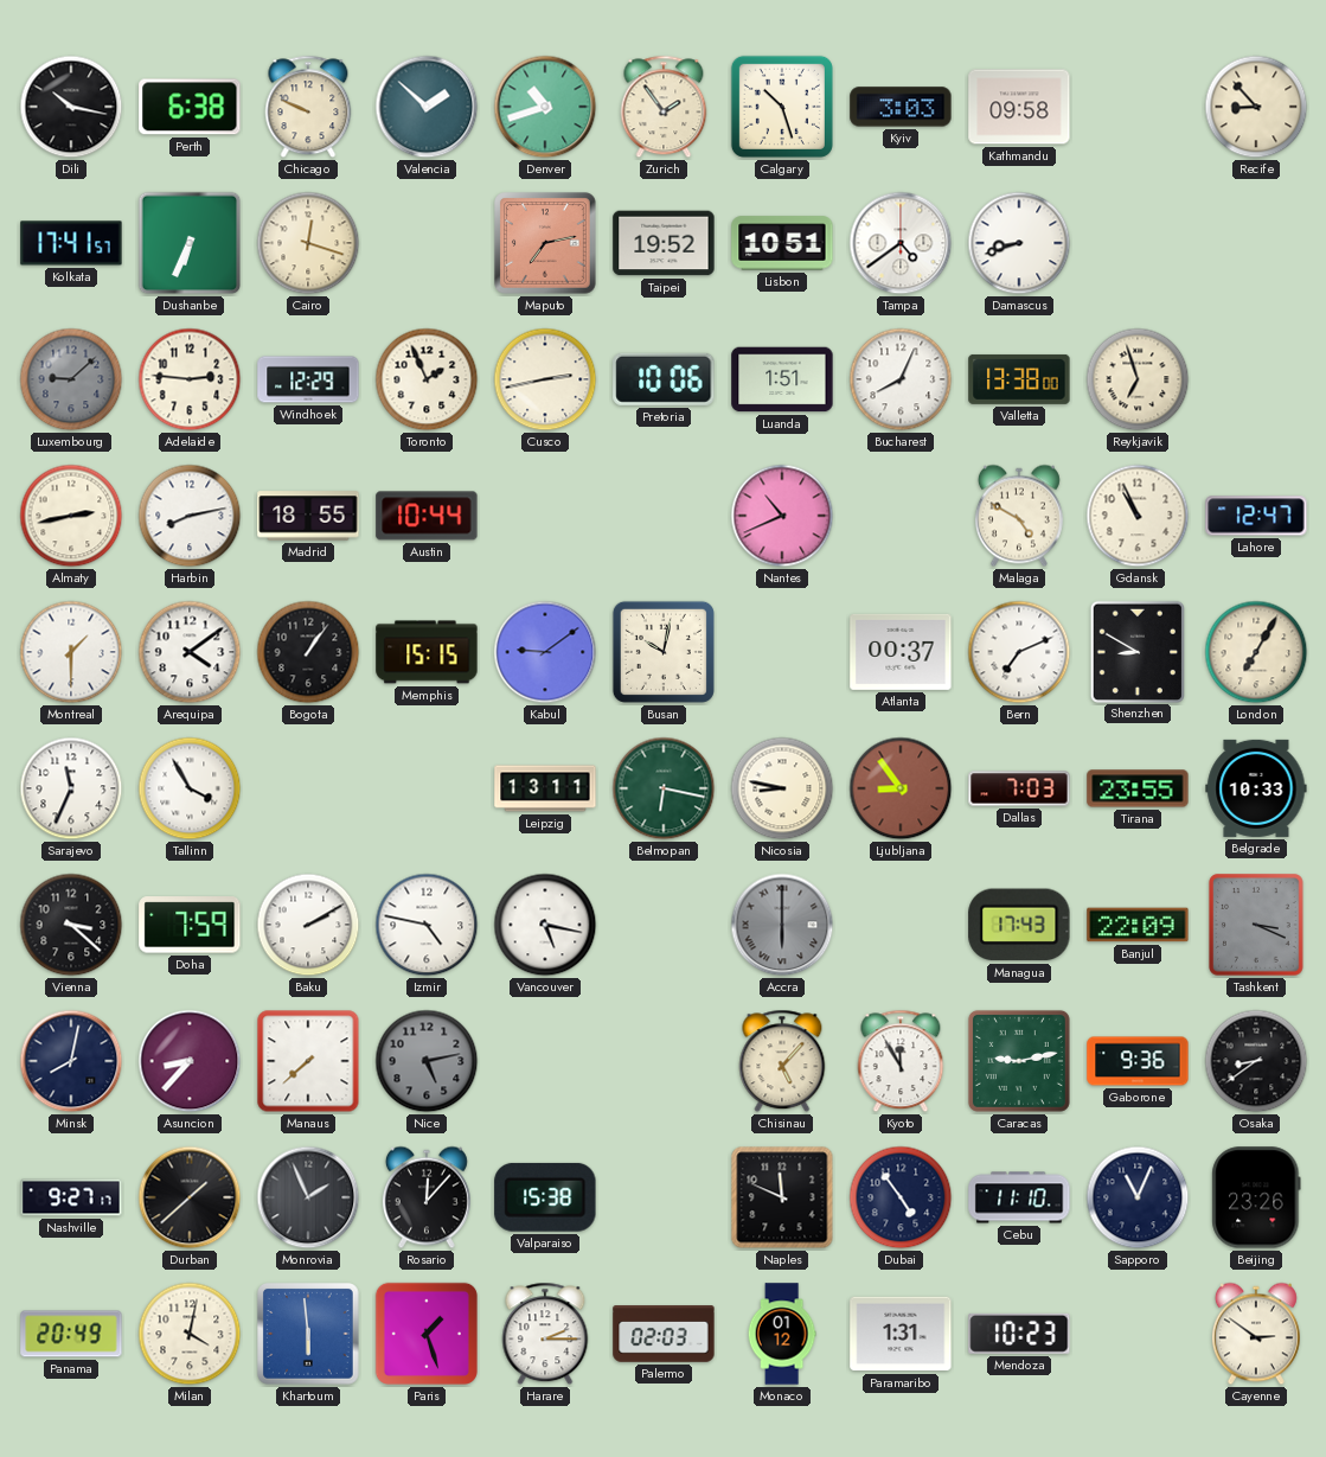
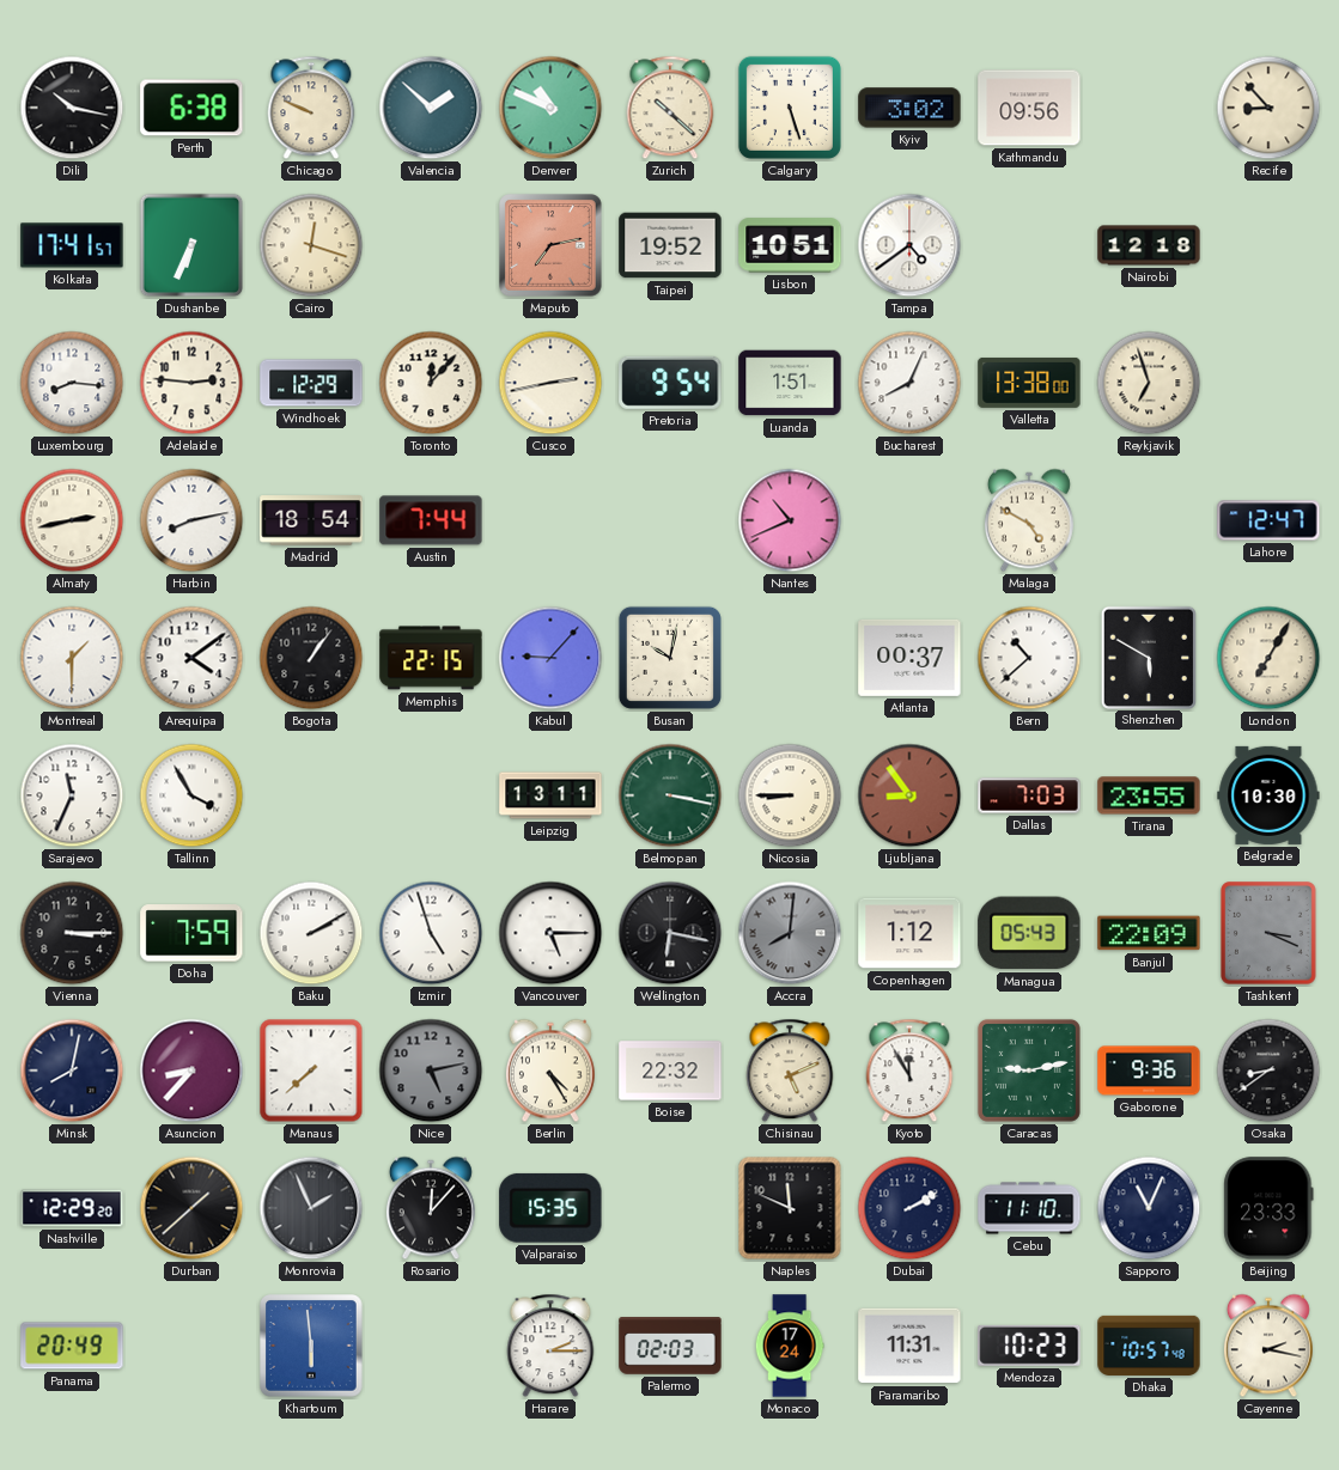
Denver: 10:42 -> 10:49 (550, 108)
Zurich: 1:54 -> 10:22 (670, 108)
Calgary: 10:27 -> 5:27 (790, 108)
Kyiv: 3:03 -> 3:02 (909, 108)
Kathmandu: 09:58 -> 09:56 (1029, 108)
Damascus: 8:42 -> none (1019, 243)
Nairobi: none -> 12:18 (1149, 245)
Luxembourg: 9:08 -> 8:16 (72, 383)
Luxembourg dial: grey -> white (72, 383)
Toronto: 1:56 -> 12:07 (431, 383)
Pretoria: 10:06 -> 9:54 (670, 383)
Madrid: 18:55 -> 18:54 (311, 520)
Austin: 10:44 -> 7:44 (431, 520)
Gdansk: 10:56 -> none (1138, 516)
Memphis: 15:15 -> 22:15 (431, 658)
Kabul: 9:09 -> 9:07 (550, 658)
Bern: 7:11 -> 10:38 (1029, 658)
Shenzhen: 8:50 -> 5:50 (1148, 657)
Belmopan: 6:17 -> 3:17 (670, 795)
Nicosia: 8:47 -> 8:45 (790, 795)
Belgrade: 10:33 -> 10:30 (1268, 795)
Vienna: 3:22 -> 3:15 (72, 933)
Izmir: 4:47 -> 4:57 (431, 933)
Vancouver: 5:17 -> 5:15 (550, 933)
Wellington: none -> 6:17 (670, 933)
Accra: 6:00 -> 8:01 (790, 933)
Copenhagen: none -> 1:12 (909, 933)
Managua: 17:43 -> 05:43 (1029, 933)
Berlin: none -> 4:25 (550, 1071)
Boise: none -> 22:32 (670, 1071)
Chisinau: 5:07 -> 5:11 (790, 1071)
Nashville: 9:27 -> 12:29 (72, 1208)
Valparaiso: 15:38 -> 15:35 (550, 1208)
Dubai: 4:54 -> 2:10 (909, 1208)
Beijing: 23:26 -> 23:33 (1268, 1208)
Milan: 4:02 -> none (190, 1334)
Paris: 1:27 -> none (427, 1334)
Monaco: 01:12 -> 17:24 (790, 1346)
Paramaribo: 1:31 -> 11:31 (909, 1346)
Dhaka: none -> 10:57 (1149, 1346)
Cayenne: 2:51 -> 2:17 (1268, 1346)
